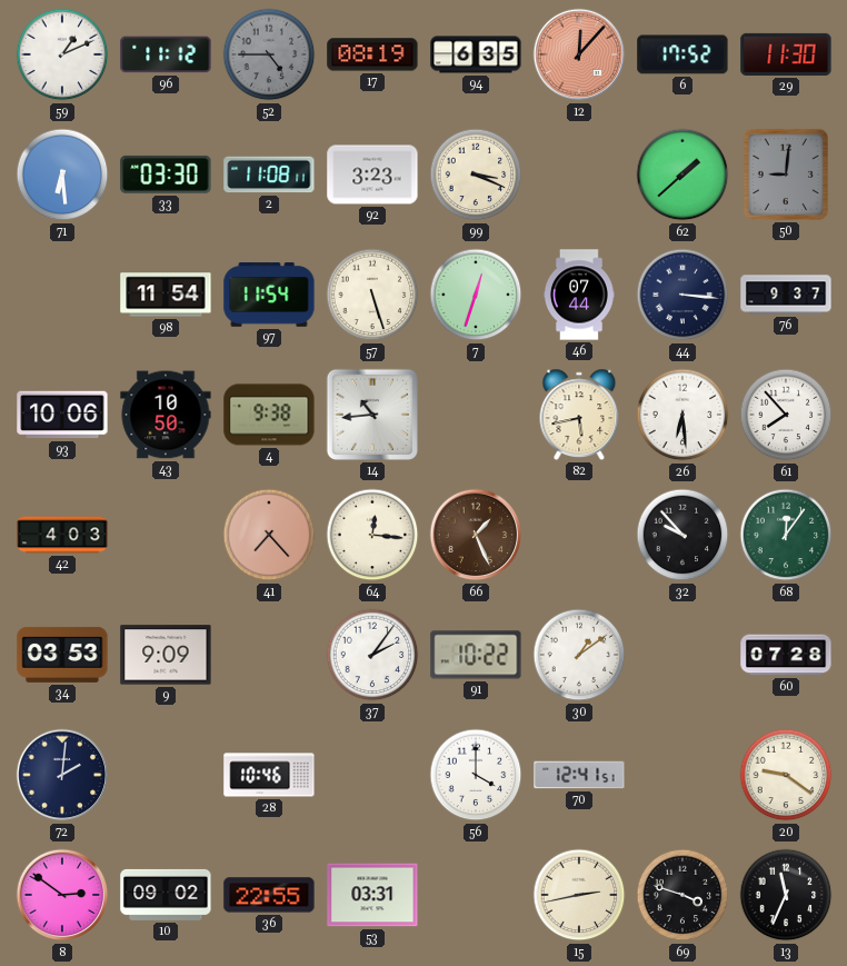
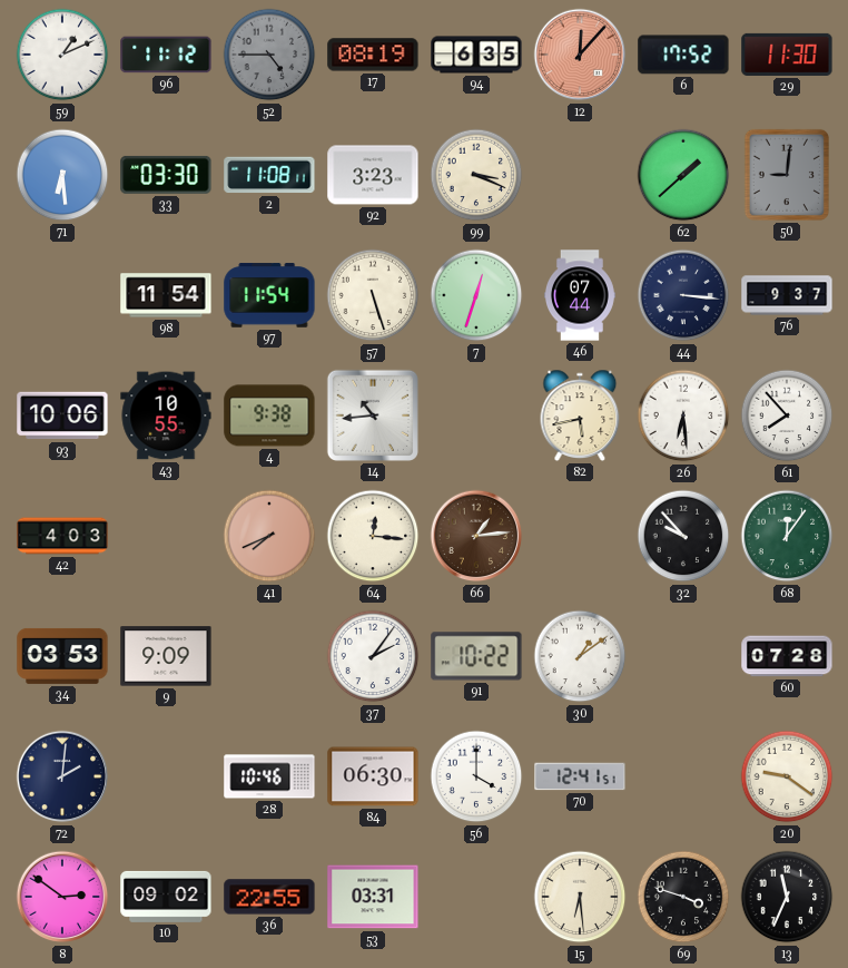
43: 10:50 -> 10:55 (166, 415)
41: 7:23 -> 7:41 (269, 536)
66: 1:26 -> 1:14 (476, 536)
84: none -> 06:30 (373, 776)
15: 2:43 -> 6:29 (580, 897)
